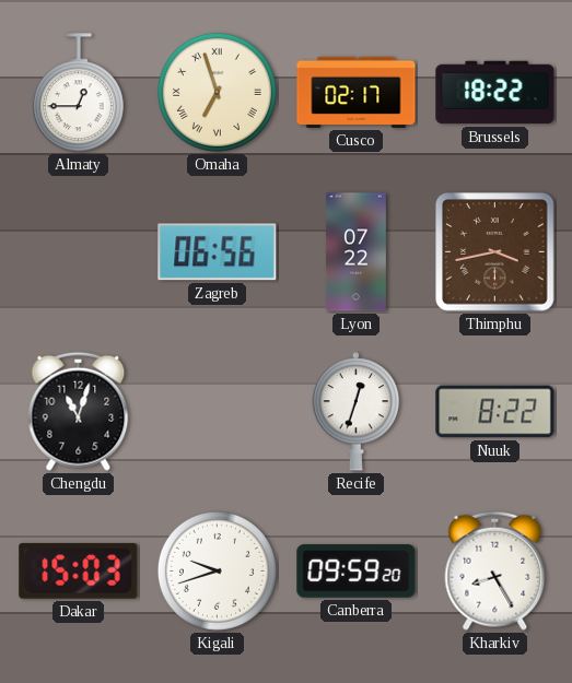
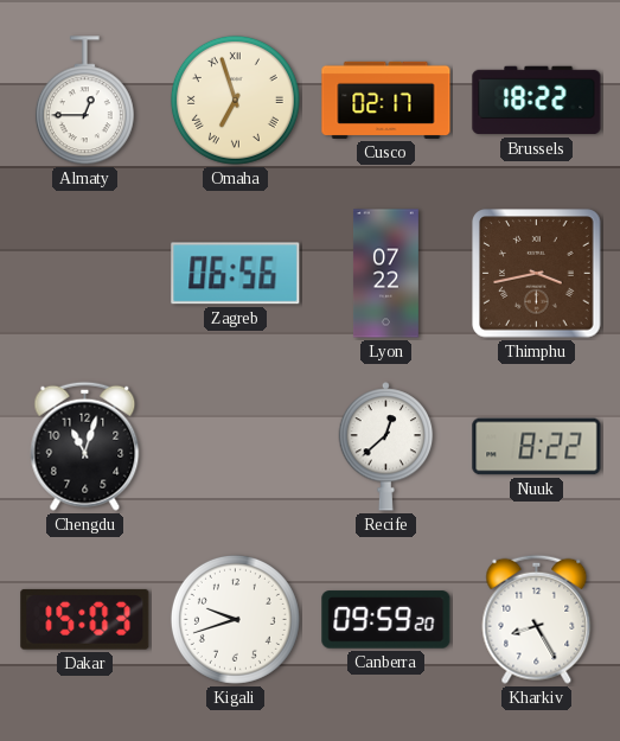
Recife: 12:33 -> 12:38 (386, 447)
